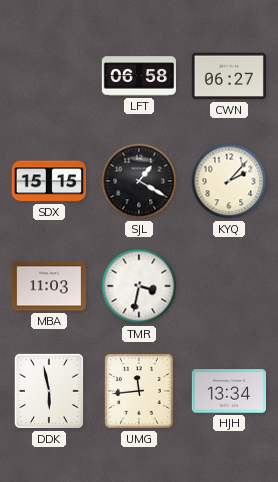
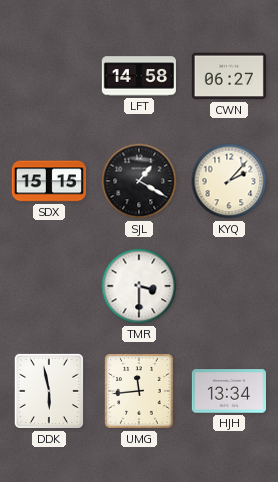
LFT: 06:58 -> 14:58 (139, 76)
MBA: 11:03 -> none (49, 286)
TMR: 3:32 -> 3:30 (139, 286)
